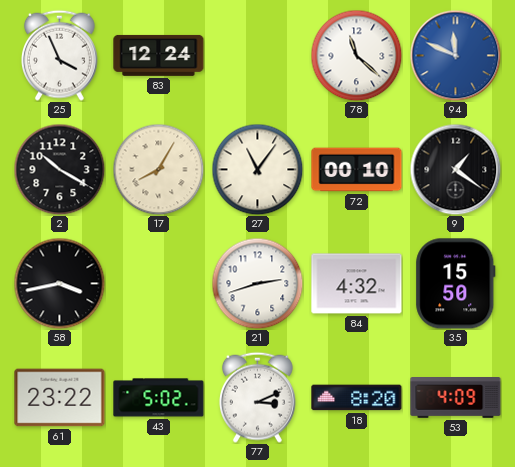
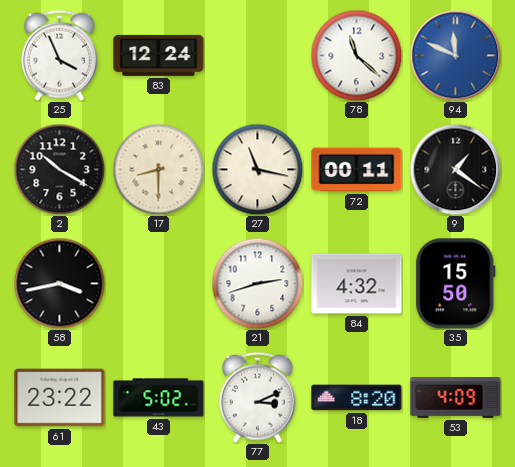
17: 8:05 -> 8:30 (158, 169)
27: 11:06 -> 11:17 (257, 169)
72: 00:10 -> 00:11 (357, 170)
